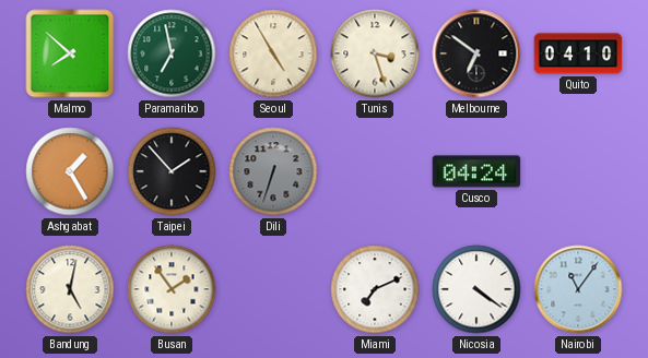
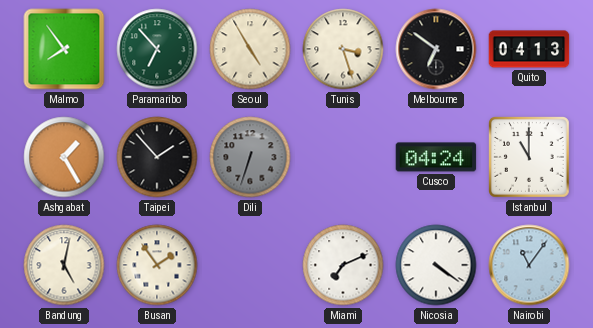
Malmo: 7:52 -> 7:54 (64, 49)
Paramaribo: 6:58 -> 6:53 (157, 49)
Quito: 04:10 -> 04:13 (529, 49)
Istanbul: none -> 11:00 (530, 158)
